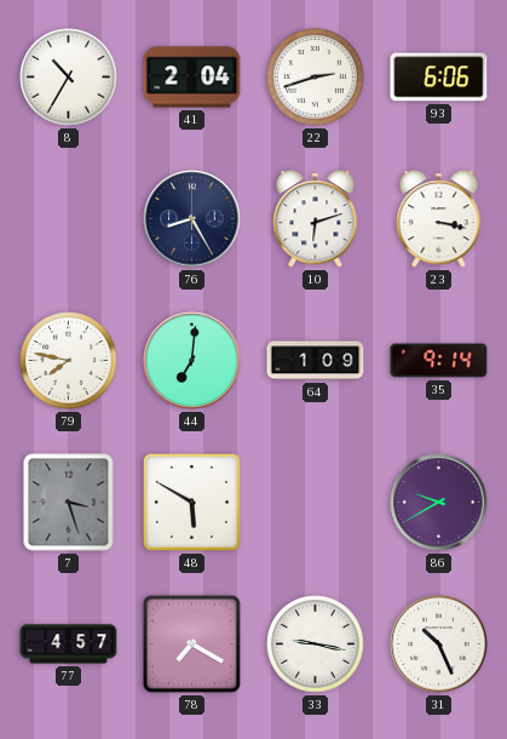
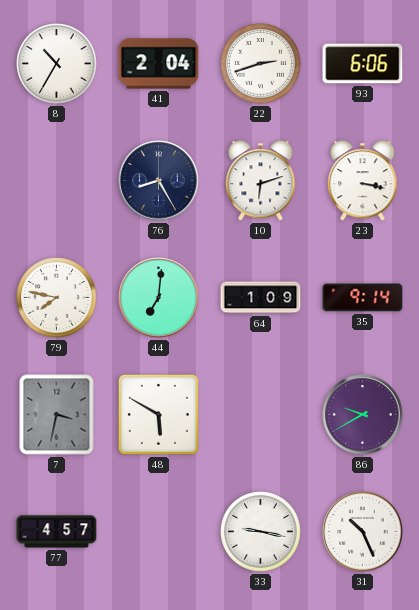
7: 3:27 -> 3:32 (57, 415)
78: 7:20 -> none (191, 643)
